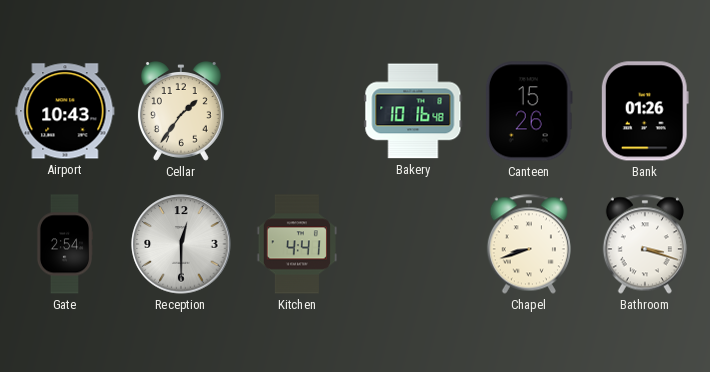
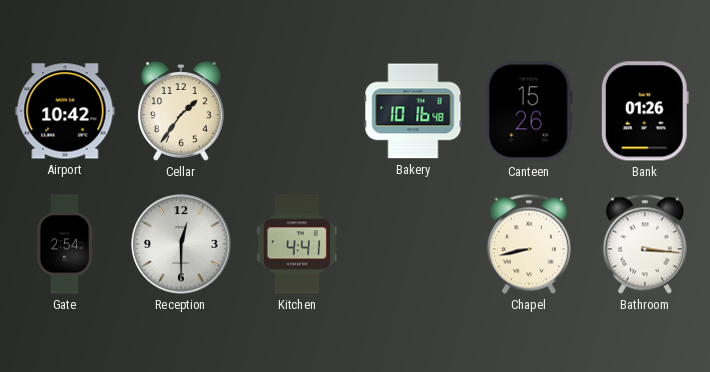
Airport: 10:43 -> 10:42 (65, 111)
Chapel: 8:42 -> 8:43 (529, 244)
Bathroom: 3:18 -> 3:16 (645, 244)
